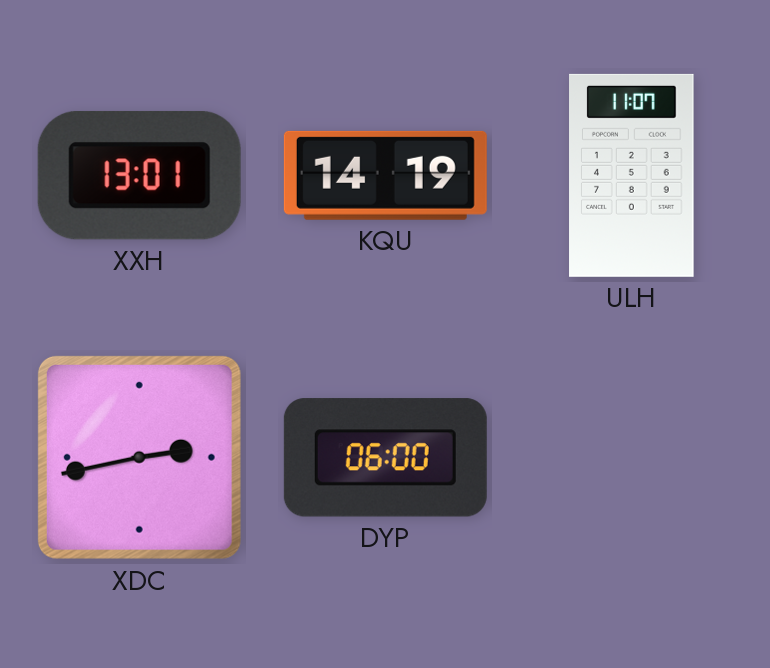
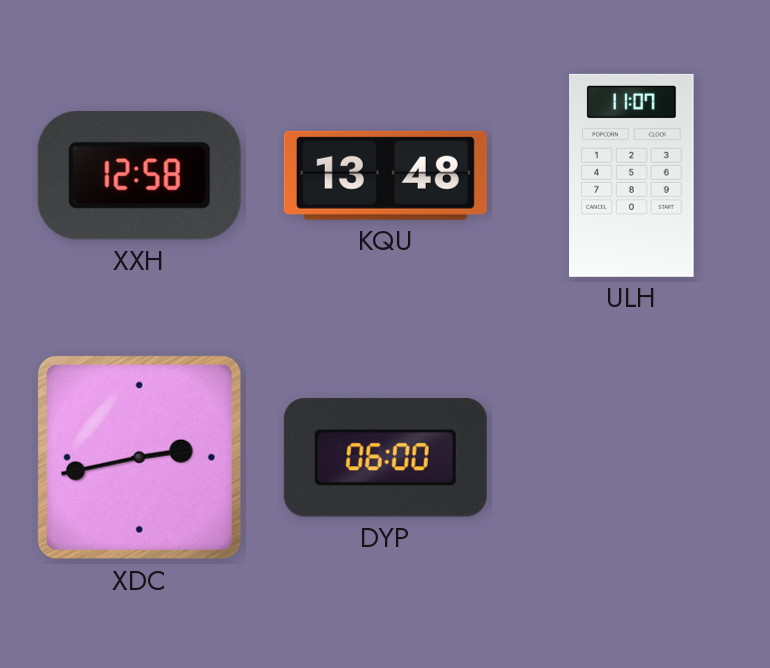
XXH: 13:01 -> 12:58 (139, 175)
KQU: 14:19 -> 13:48 (385, 175)
